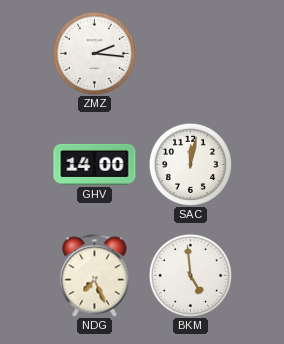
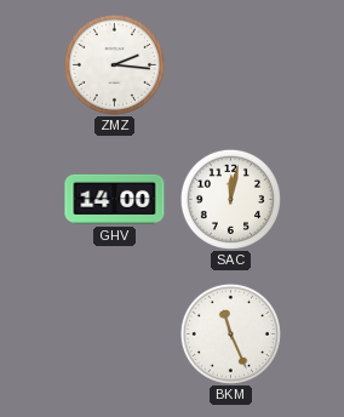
NDG: 7:26 -> none (95, 276)
BKM: 4:59 -> 11:26 (230, 333)
